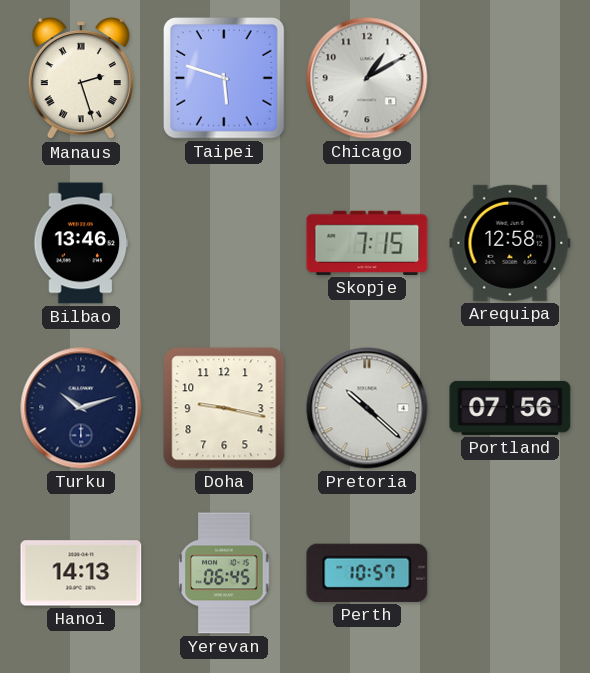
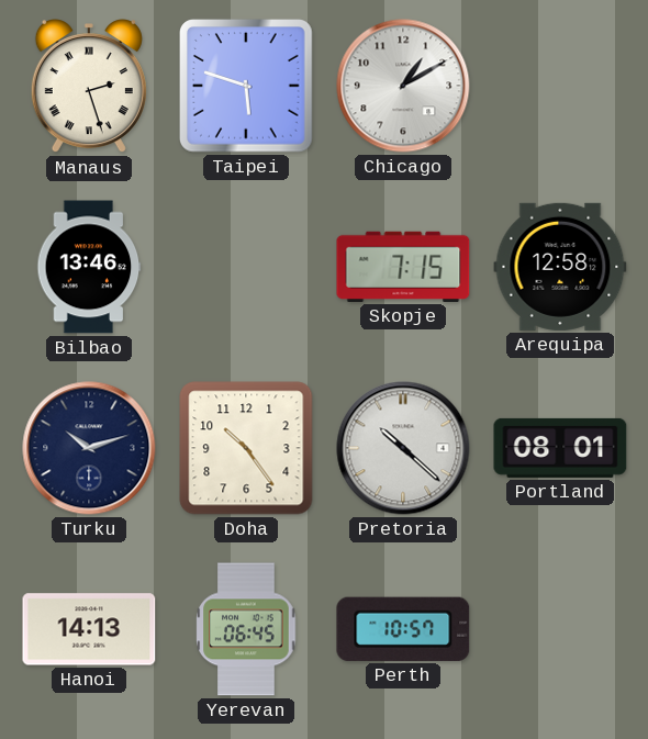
Doha: 9:17 -> 10:24 (246, 448)
Portland: 07:56 -> 08:01 (560, 448)
